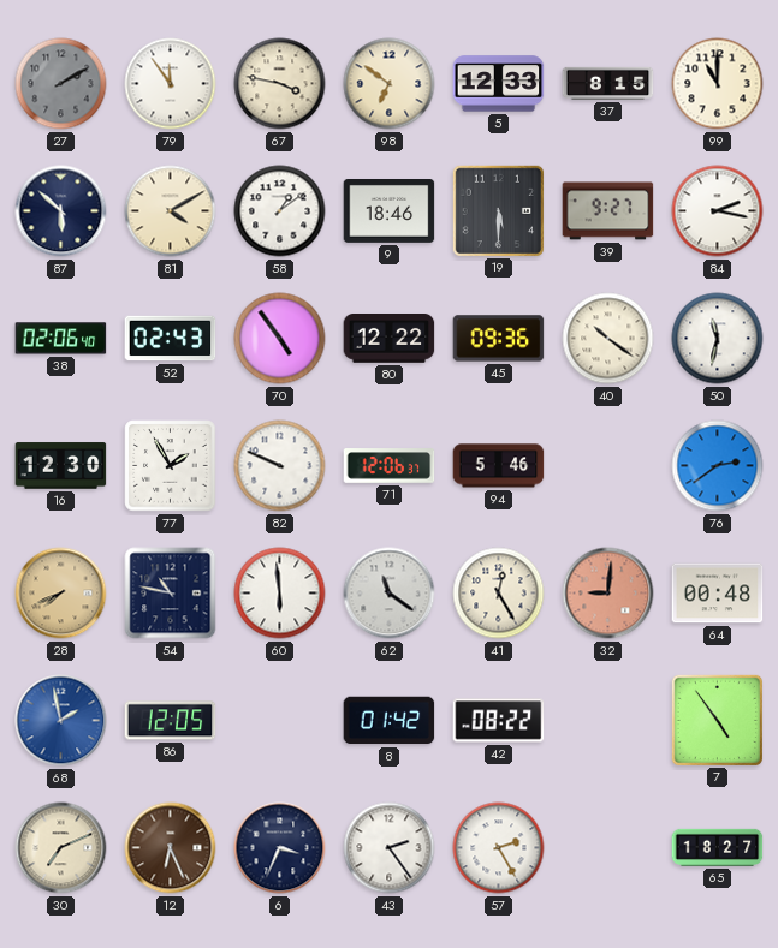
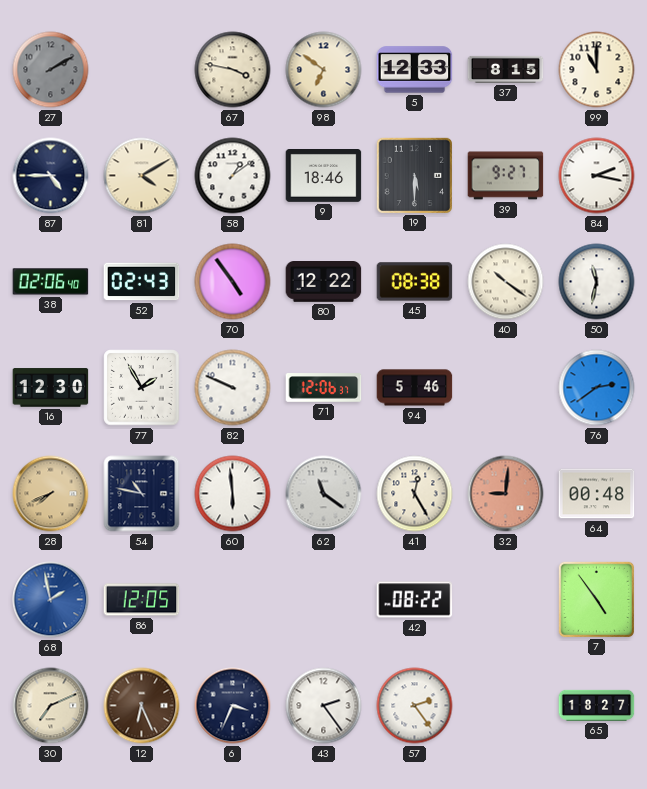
79: 11:54 -> none (171, 84)
87: 5:52 -> 4:45 (51, 176)
45: 09:36 -> 08:38 (415, 282)
8: 01:42 -> none (390, 721)
57: 2:25 -> 2:24 (415, 706)
